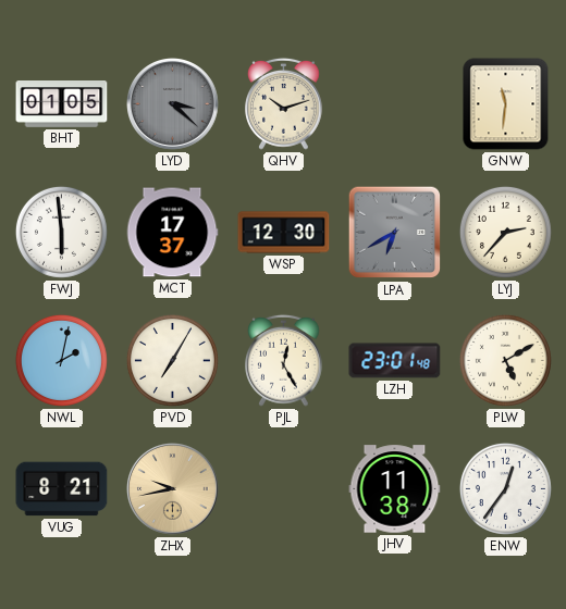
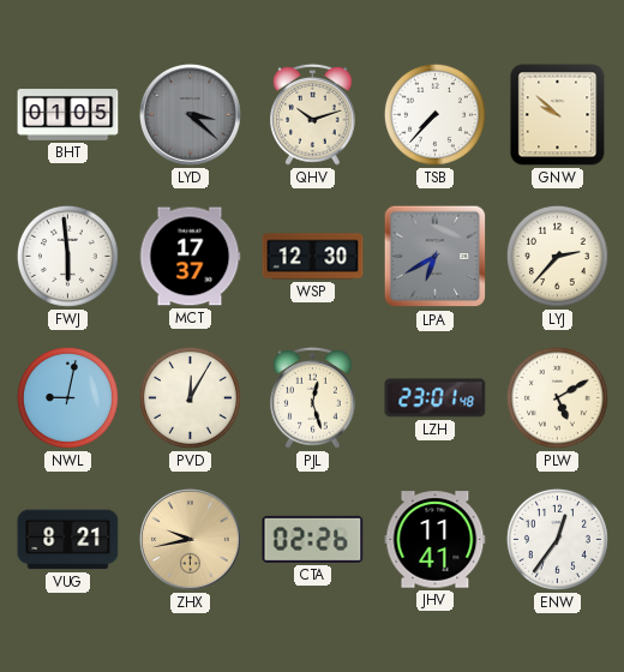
TSB: none -> 7:37 (434, 114)
GNW: 11:31 -> 9:52 (558, 115)
NWL: 2:02 -> 9:02 (67, 397)
PVD: 7:05 -> 12:05 (190, 397)
PJL: 12:25 -> 12:27 (313, 397)
CTA: none -> 02:26 (313, 539)
JHV: 11:38 -> 11:41 (436, 540)
